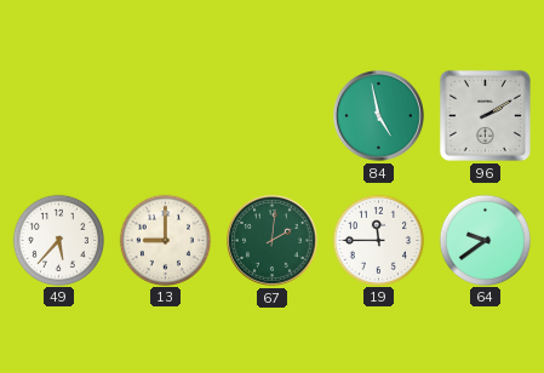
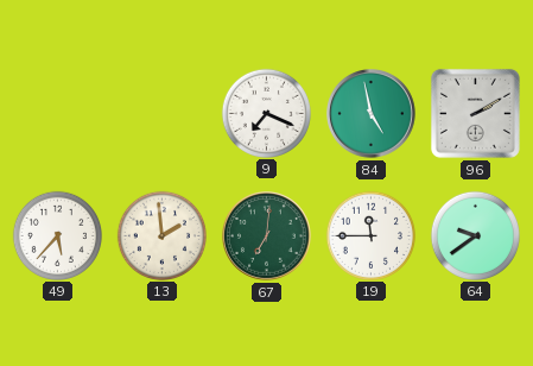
9: none -> 7:19 (266, 113)
13: 9:00 -> 1:59 (161, 235)
67: 2:01 -> 7:01 (267, 236)
